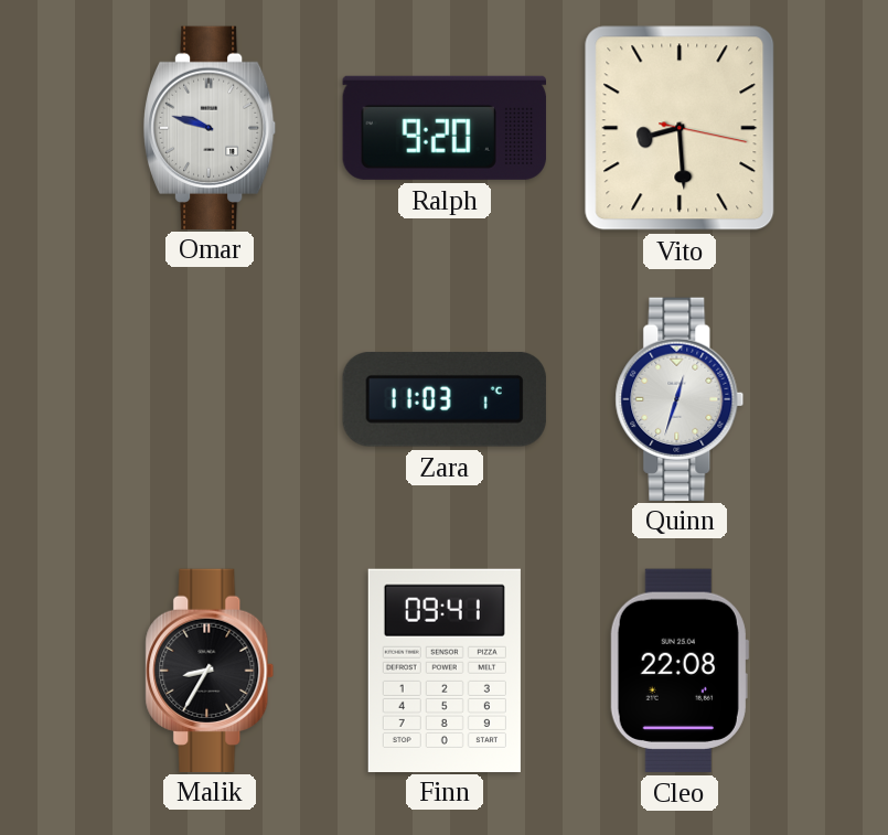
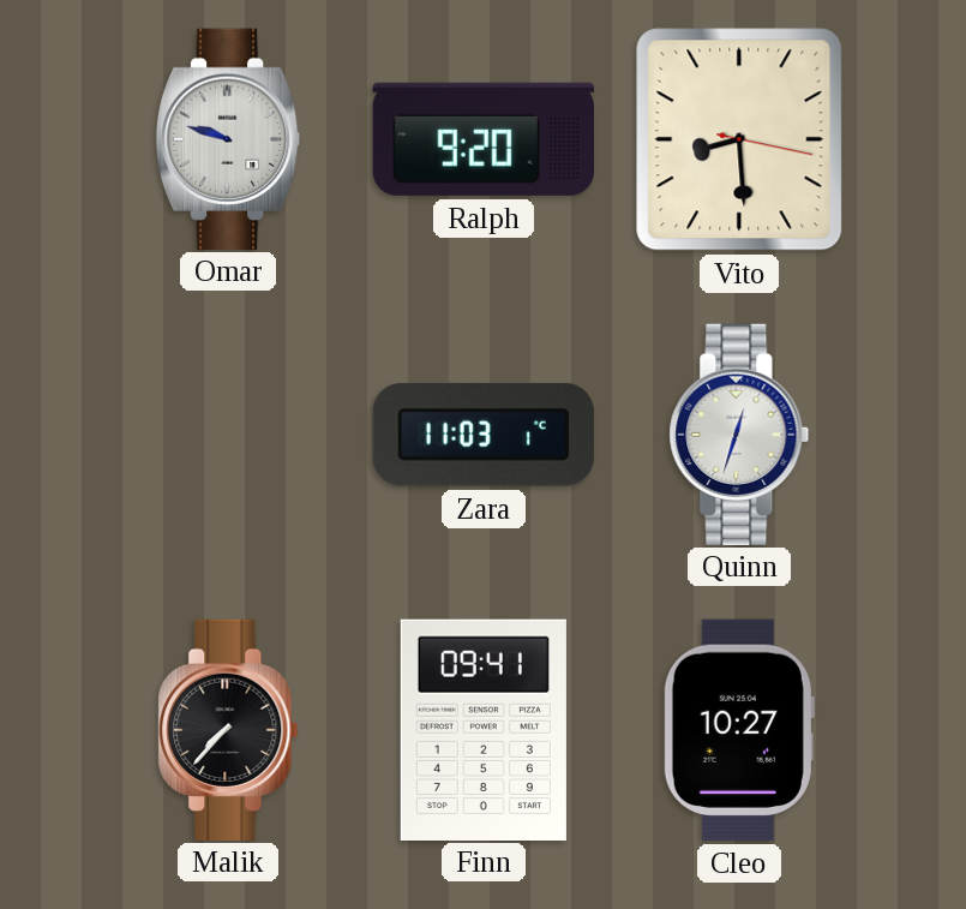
Malik: 8:35 -> 7:37 (228, 729)
Cleo: 22:08 -> 10:27 (739, 730)
